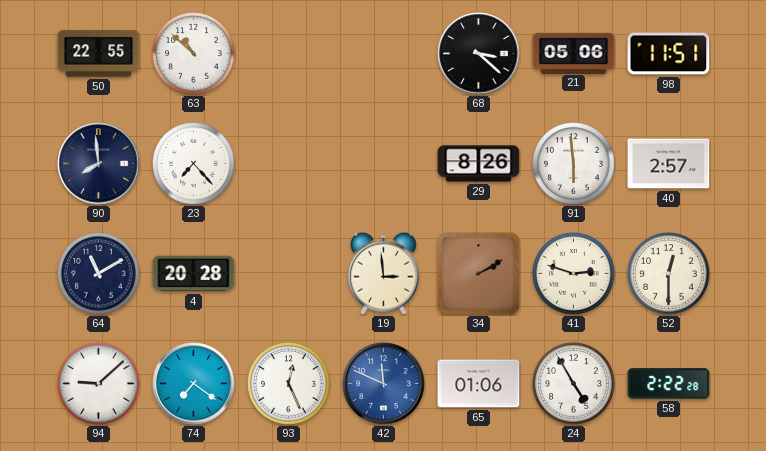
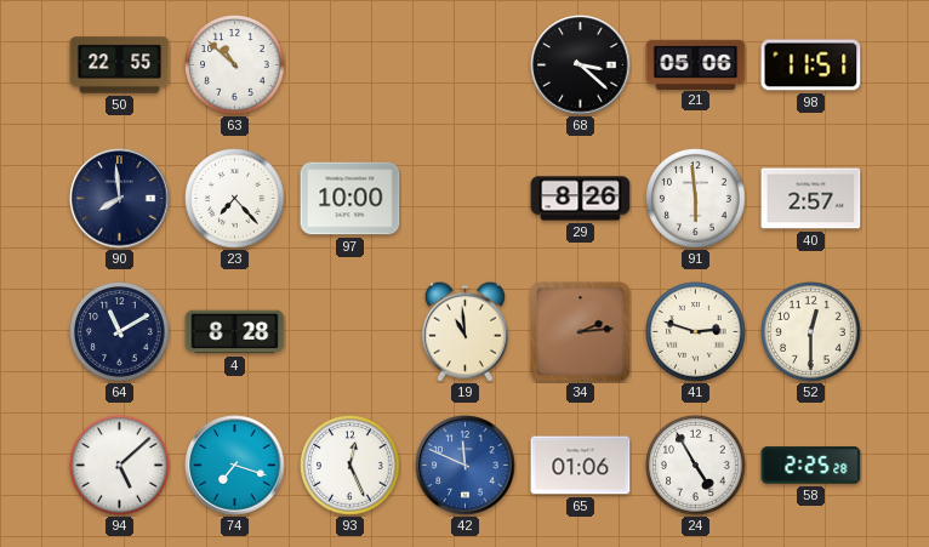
97: none -> 10:00 (350, 199)
4: 20:28 -> 8:28 (235, 332)
19: 2:59 -> 10:59 (464, 331)
34: 2:10 -> 2:14 (581, 332)
94: 9:08 -> 5:08 (120, 466)
74: 7:21 -> 7:18 (235, 466)
58: 2:22 -> 2:25 (811, 466)
